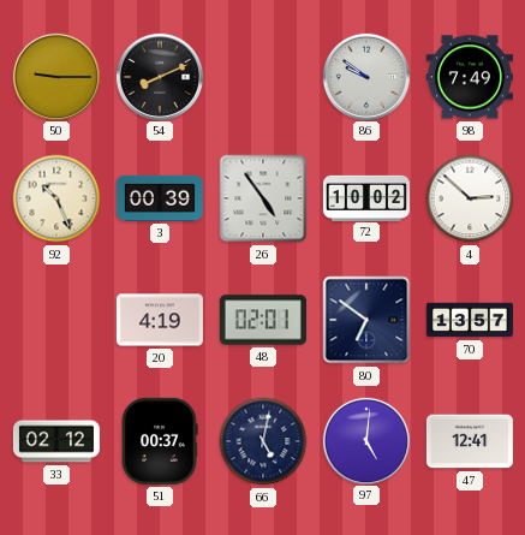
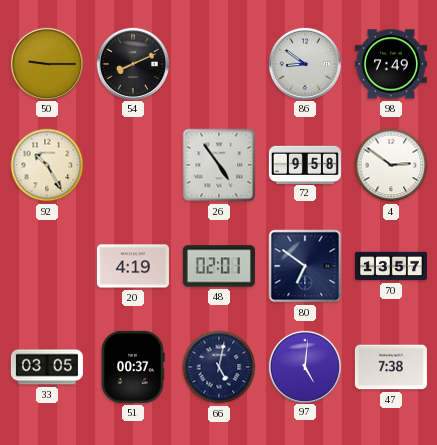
86: 9:51 -> 8:51 (304, 63)
92: 10:26 -> 10:25 (47, 165)
3: 00:39 -> none (160, 198)
72: 10:02 -> 9:58 (305, 164)
4: 2:52 -> 2:51 (391, 165)
33: 02:12 -> 03:05 (47, 367)
47: 12:41 -> 7:38 (391, 367)
